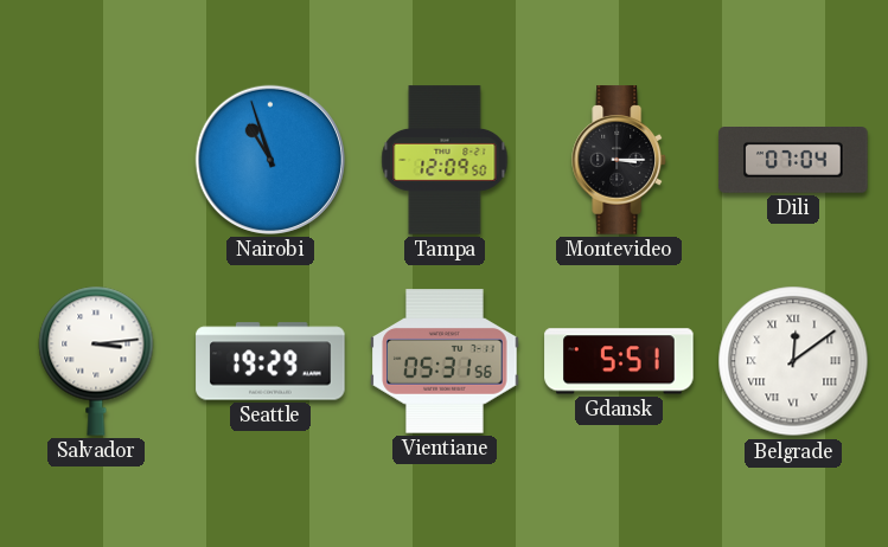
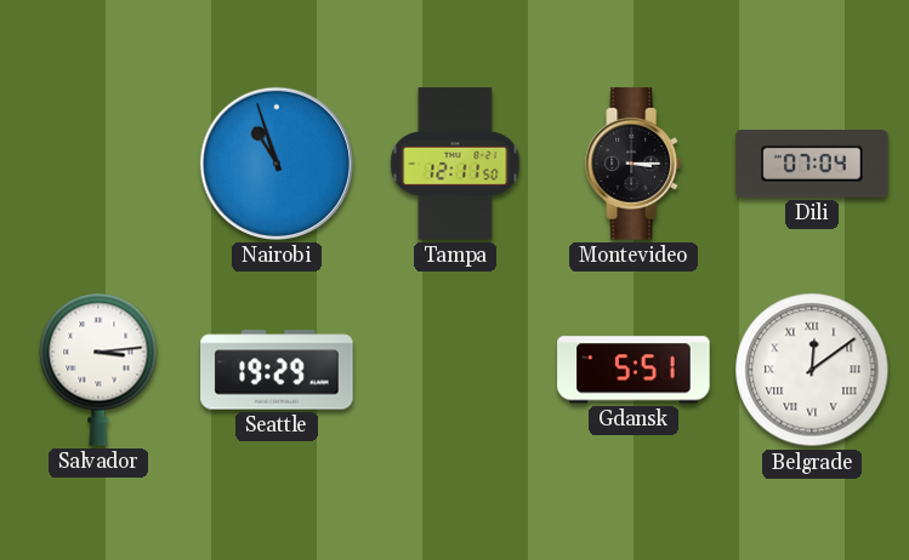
Tampa: 12:09 -> 12:11 (455, 164)
Vientiane: 05:31 -> none (445, 361)
